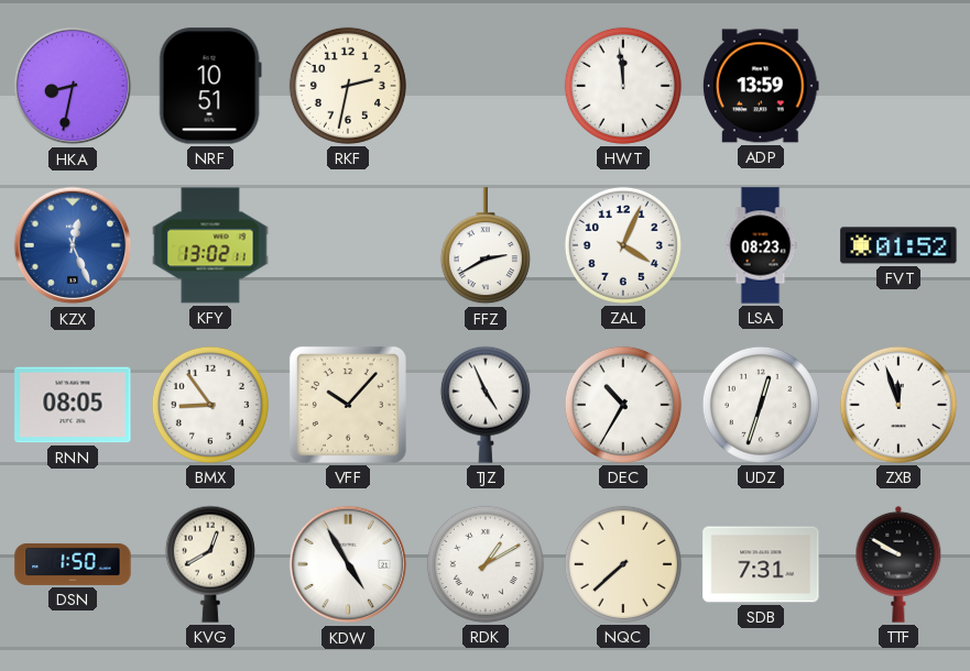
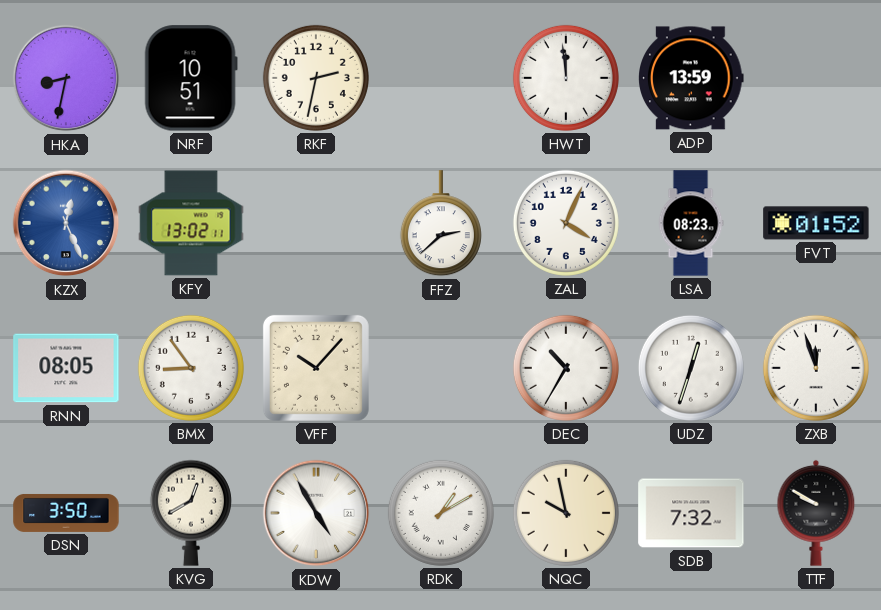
FFZ: 2:40 -> 2:38 (441, 224)
TJZ: 4:56 -> none (486, 405)
DSN: 1:50 -> 3:50 (66, 513)
NQC: 7:38 -> 9:58 (566, 513)
SDB: 7:31 -> 7:32 (691, 513)
